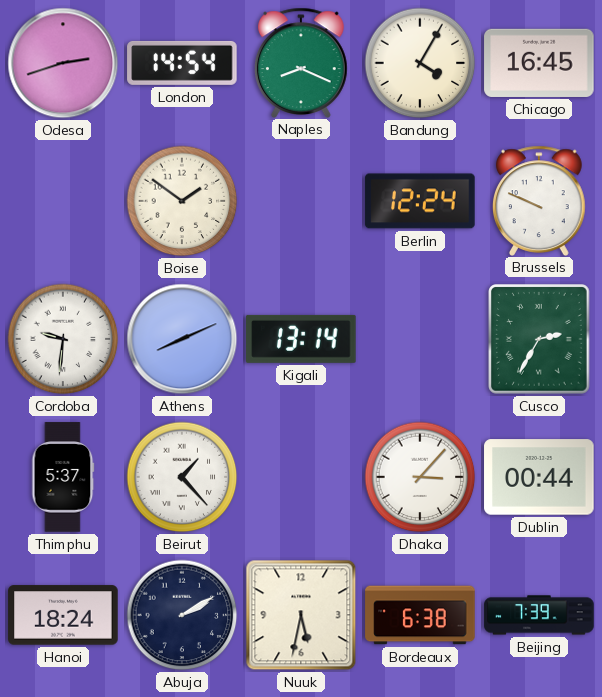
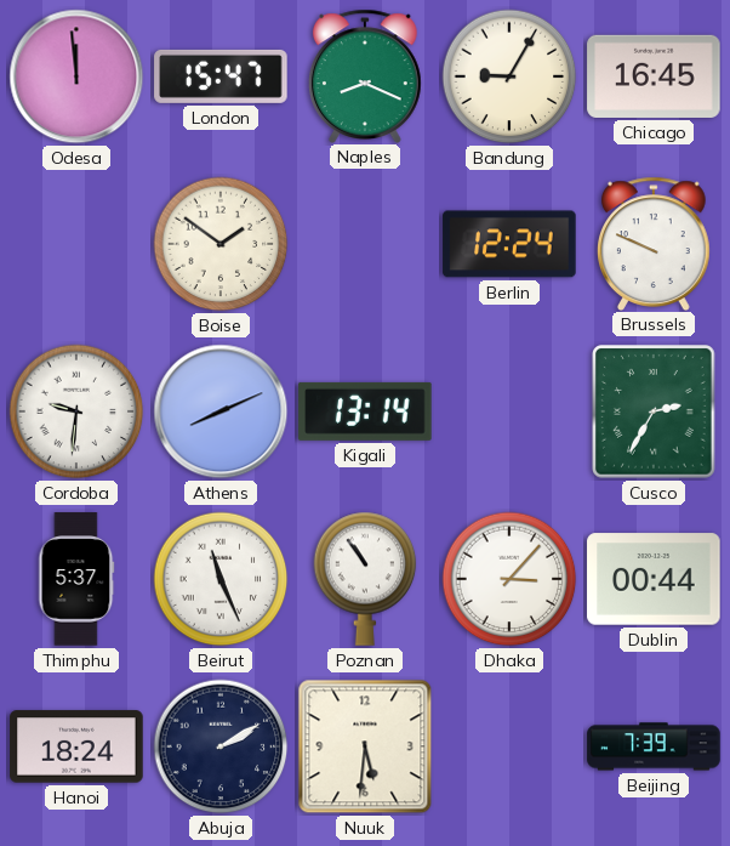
Odesa: 2:42 -> 11:59 (76, 76)
London: 14:54 -> 15:47 (221, 76)
Bandung: 4:05 -> 9:05 (509, 76)
Beirut: 1:23 -> 11:26 (221, 579)
Poznan: none -> 10:54 (365, 579)
Nuuk: 5:32 -> 5:31 (365, 746)
Bordeaux: 6:38 -> none (420, 615)
